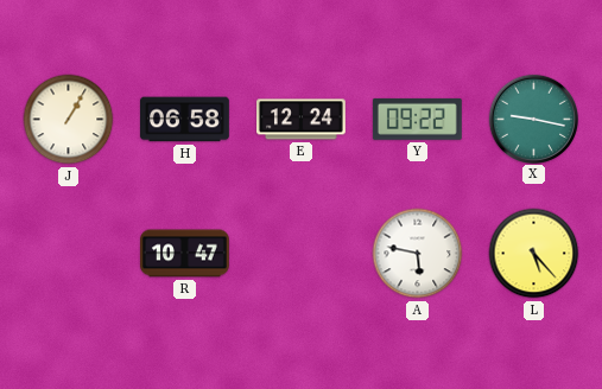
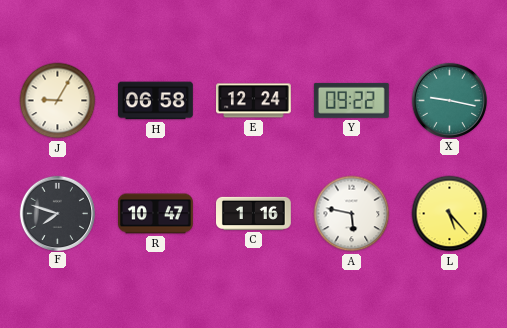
J: 1:05 -> 9:05 (58, 101)
F: none -> 7:48 (57, 213)
C: none -> 1:16 (254, 213)
